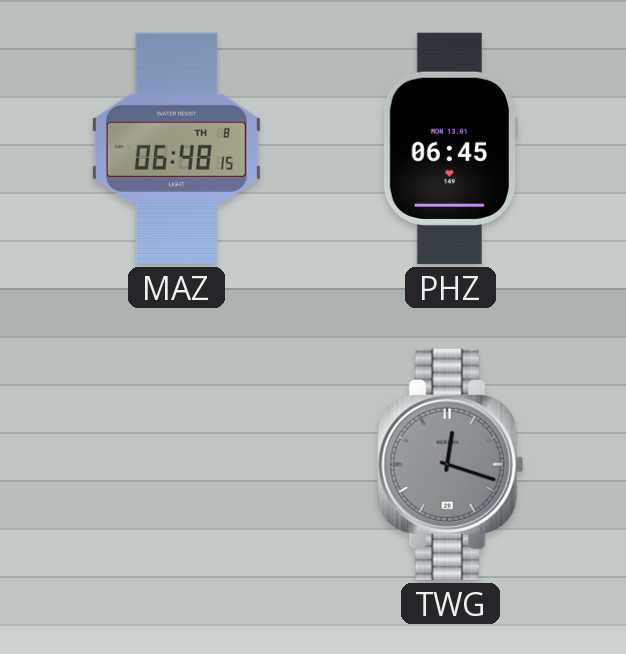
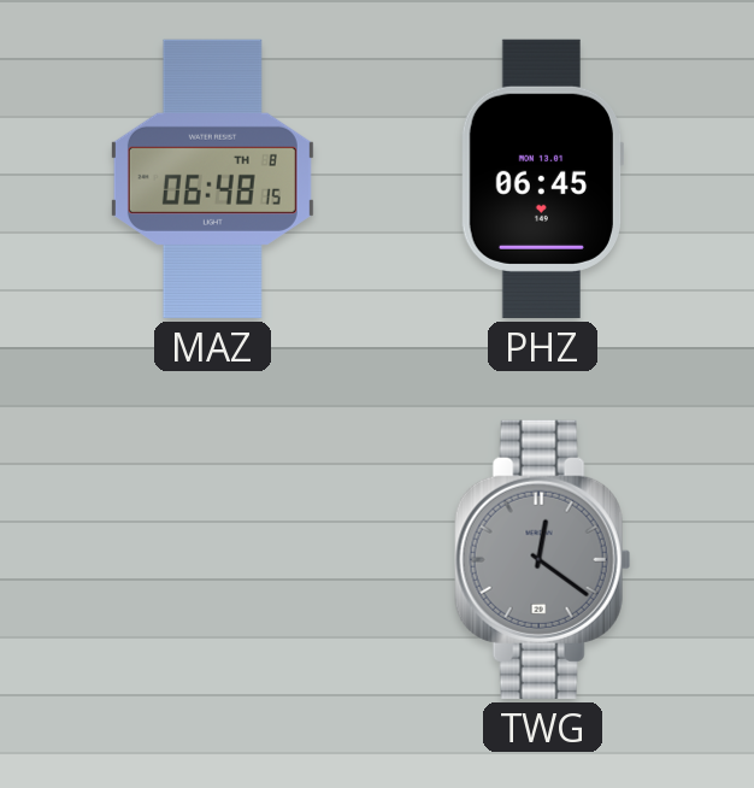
TWG: 12:18 -> 12:21 (543, 559)
